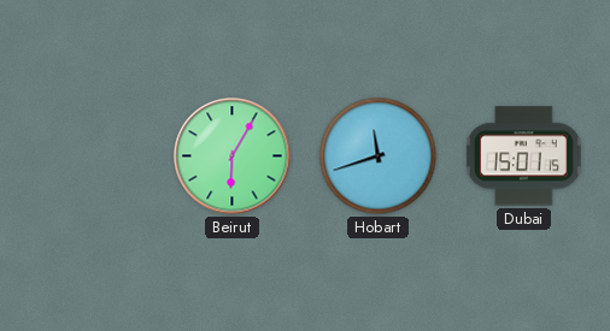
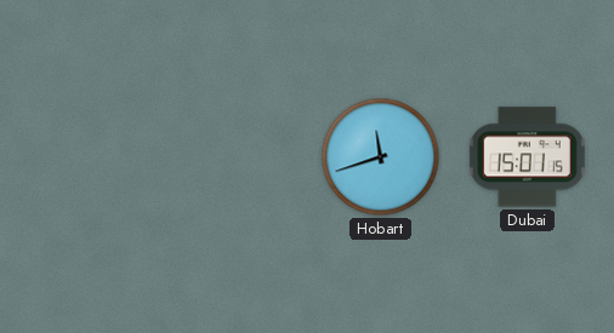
Beirut: 6:05 -> none (233, 156)
